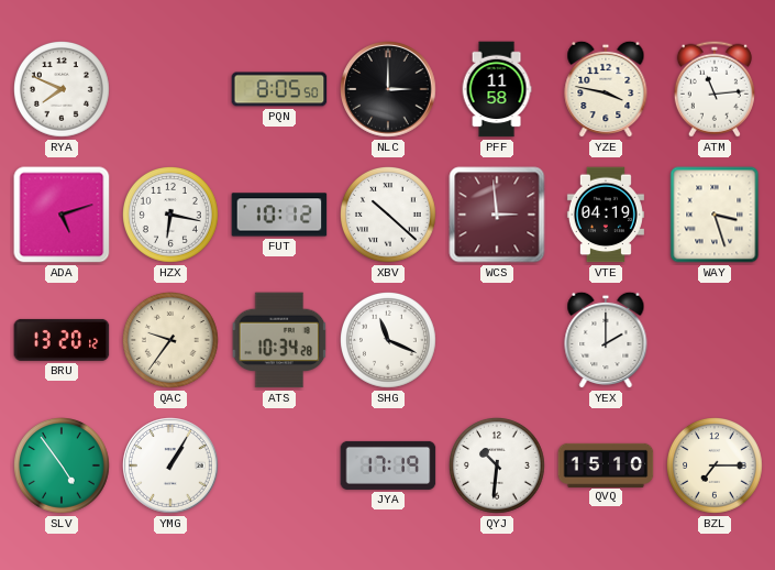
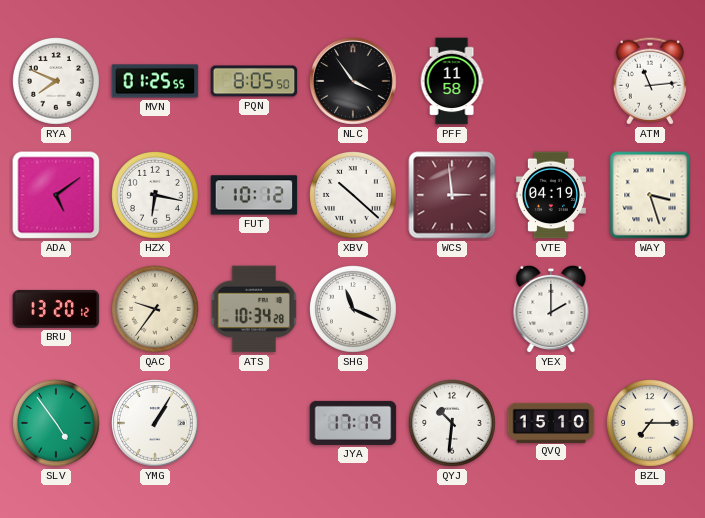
MVN: none -> 01:25 (155, 81)
NLC: 3:00 -> 3:54 (354, 82)
YZE: 3:47 -> none (606, 89)
ADA: 5:12 -> 5:09 (56, 195)
